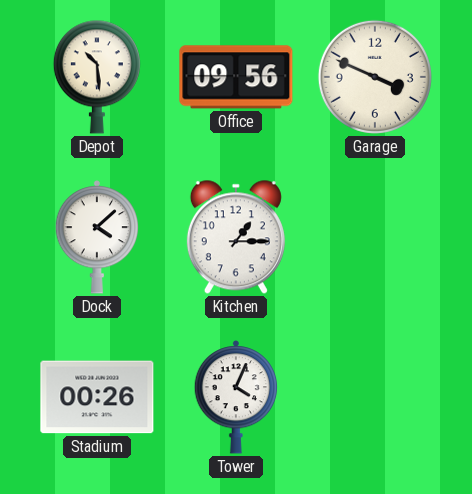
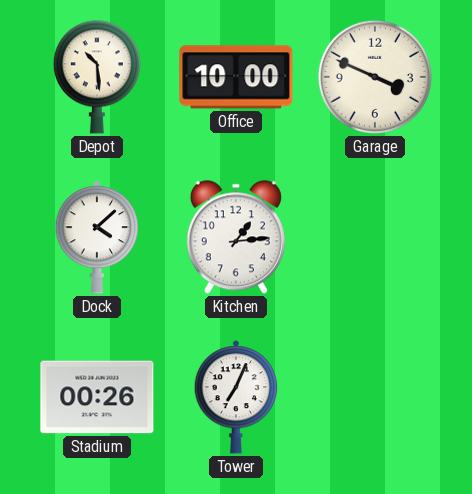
Office: 09:56 -> 10:00 (236, 77)
Kitchen: 1:15 -> 1:14 (236, 237)
Tower: 4:04 -> 7:04 (236, 397)
